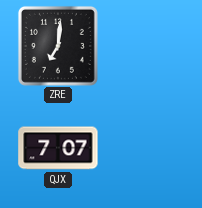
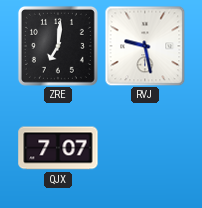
RVJ: none -> 9:28 (145, 46)
